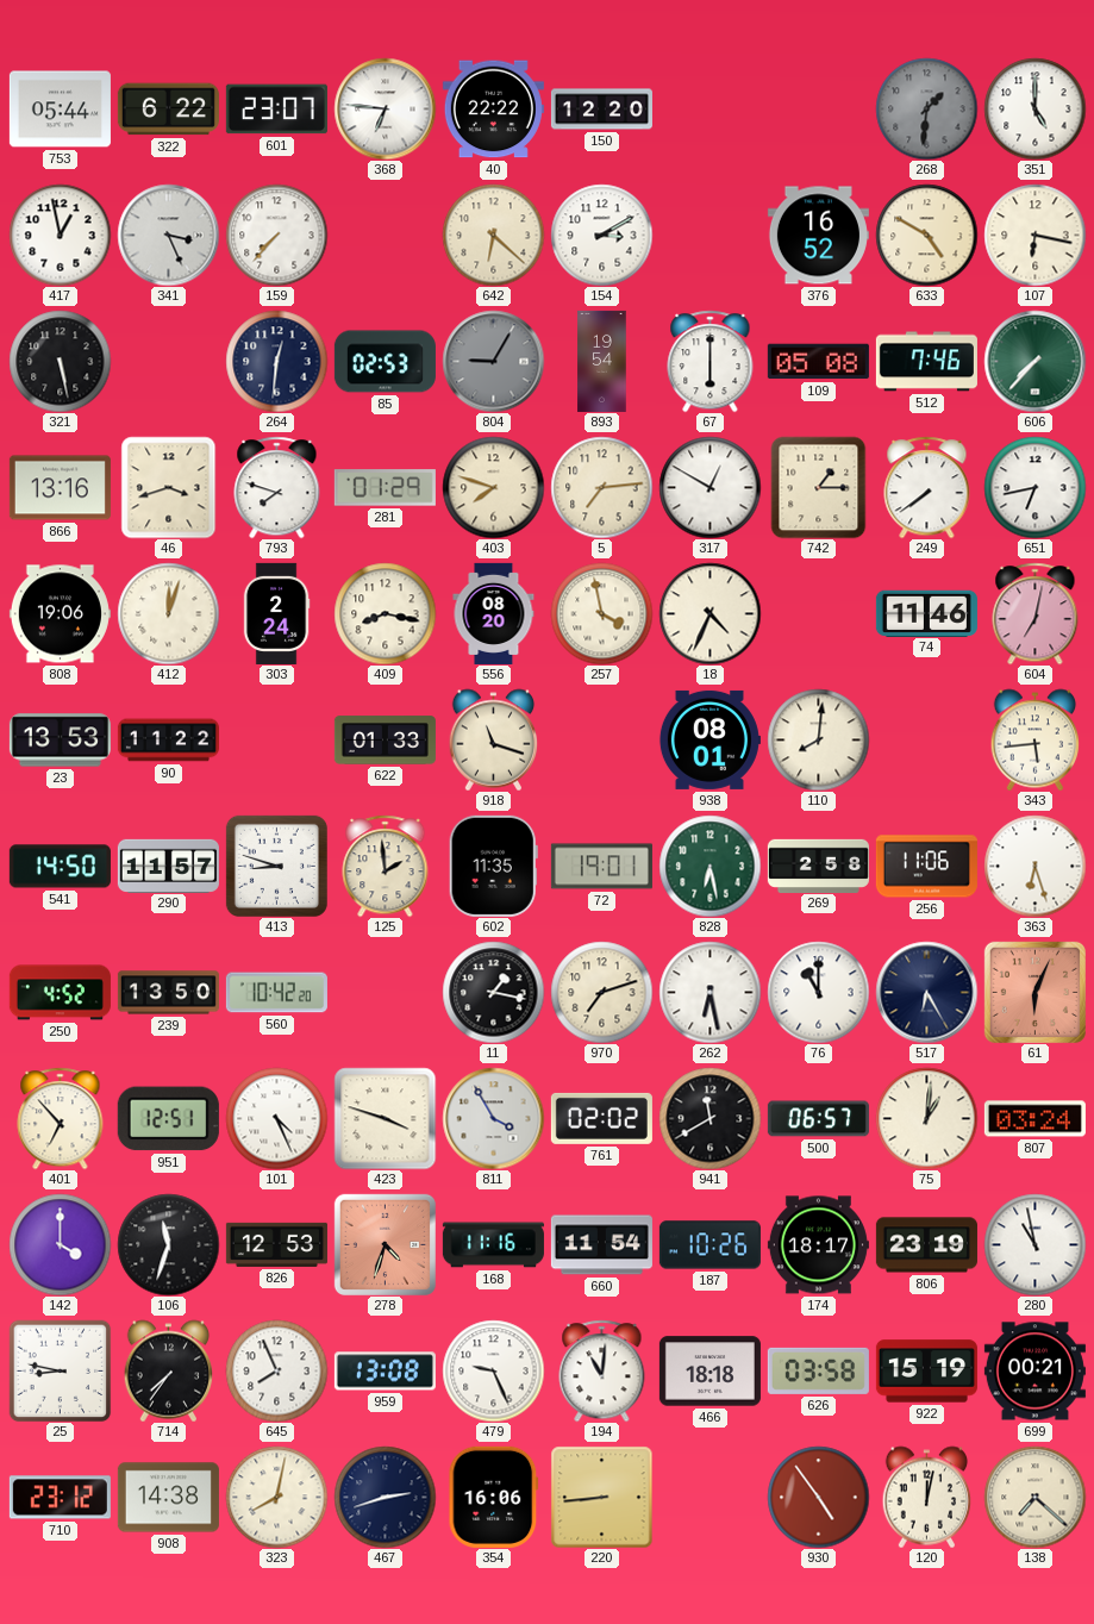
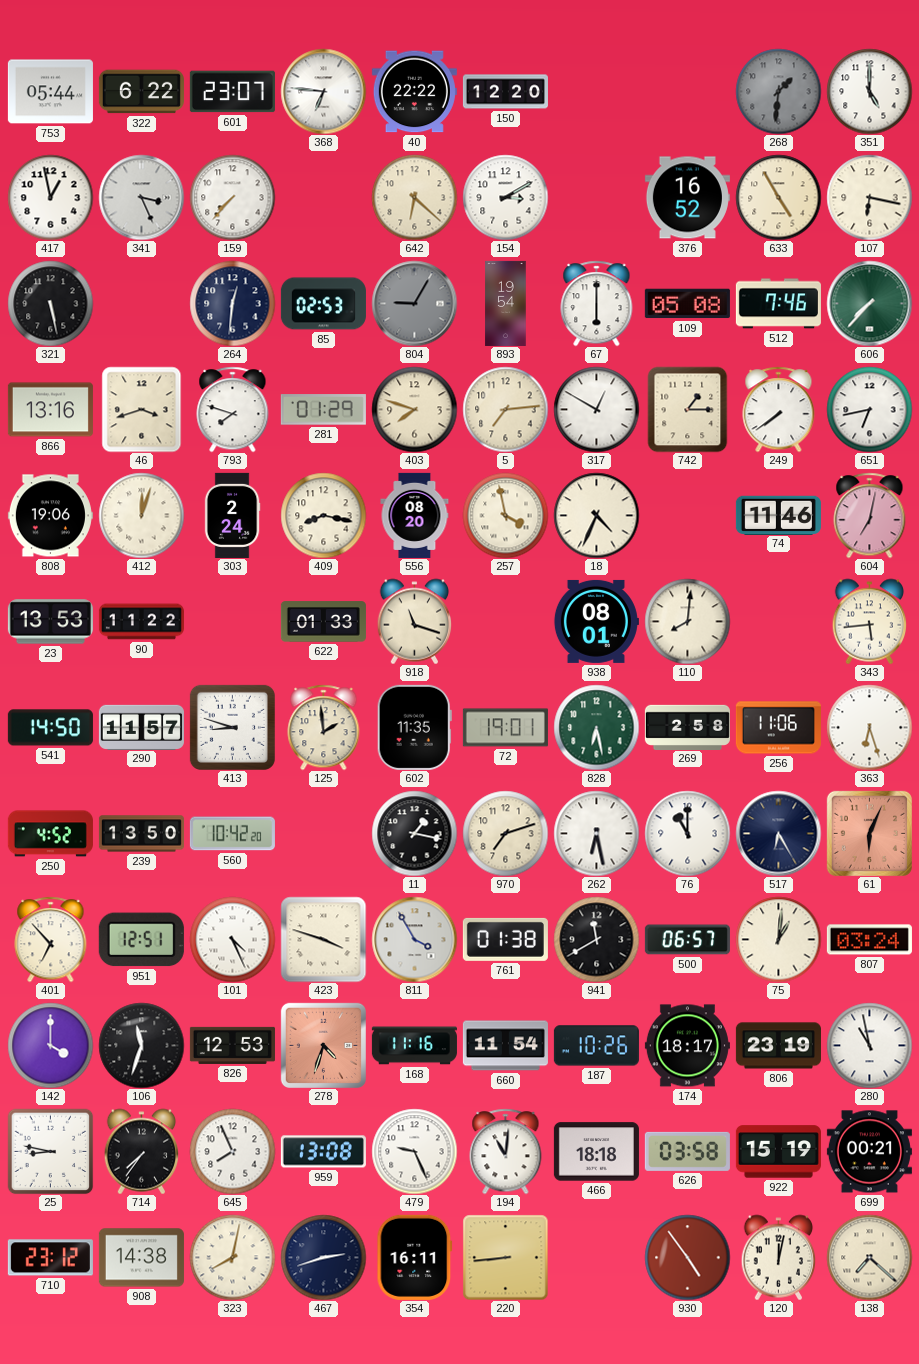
633: 4:50 -> 4:55 (778, 197)
761: 02:02 -> 01:38 (505, 939)
354: 16:06 -> 16:11 (415, 1257)
